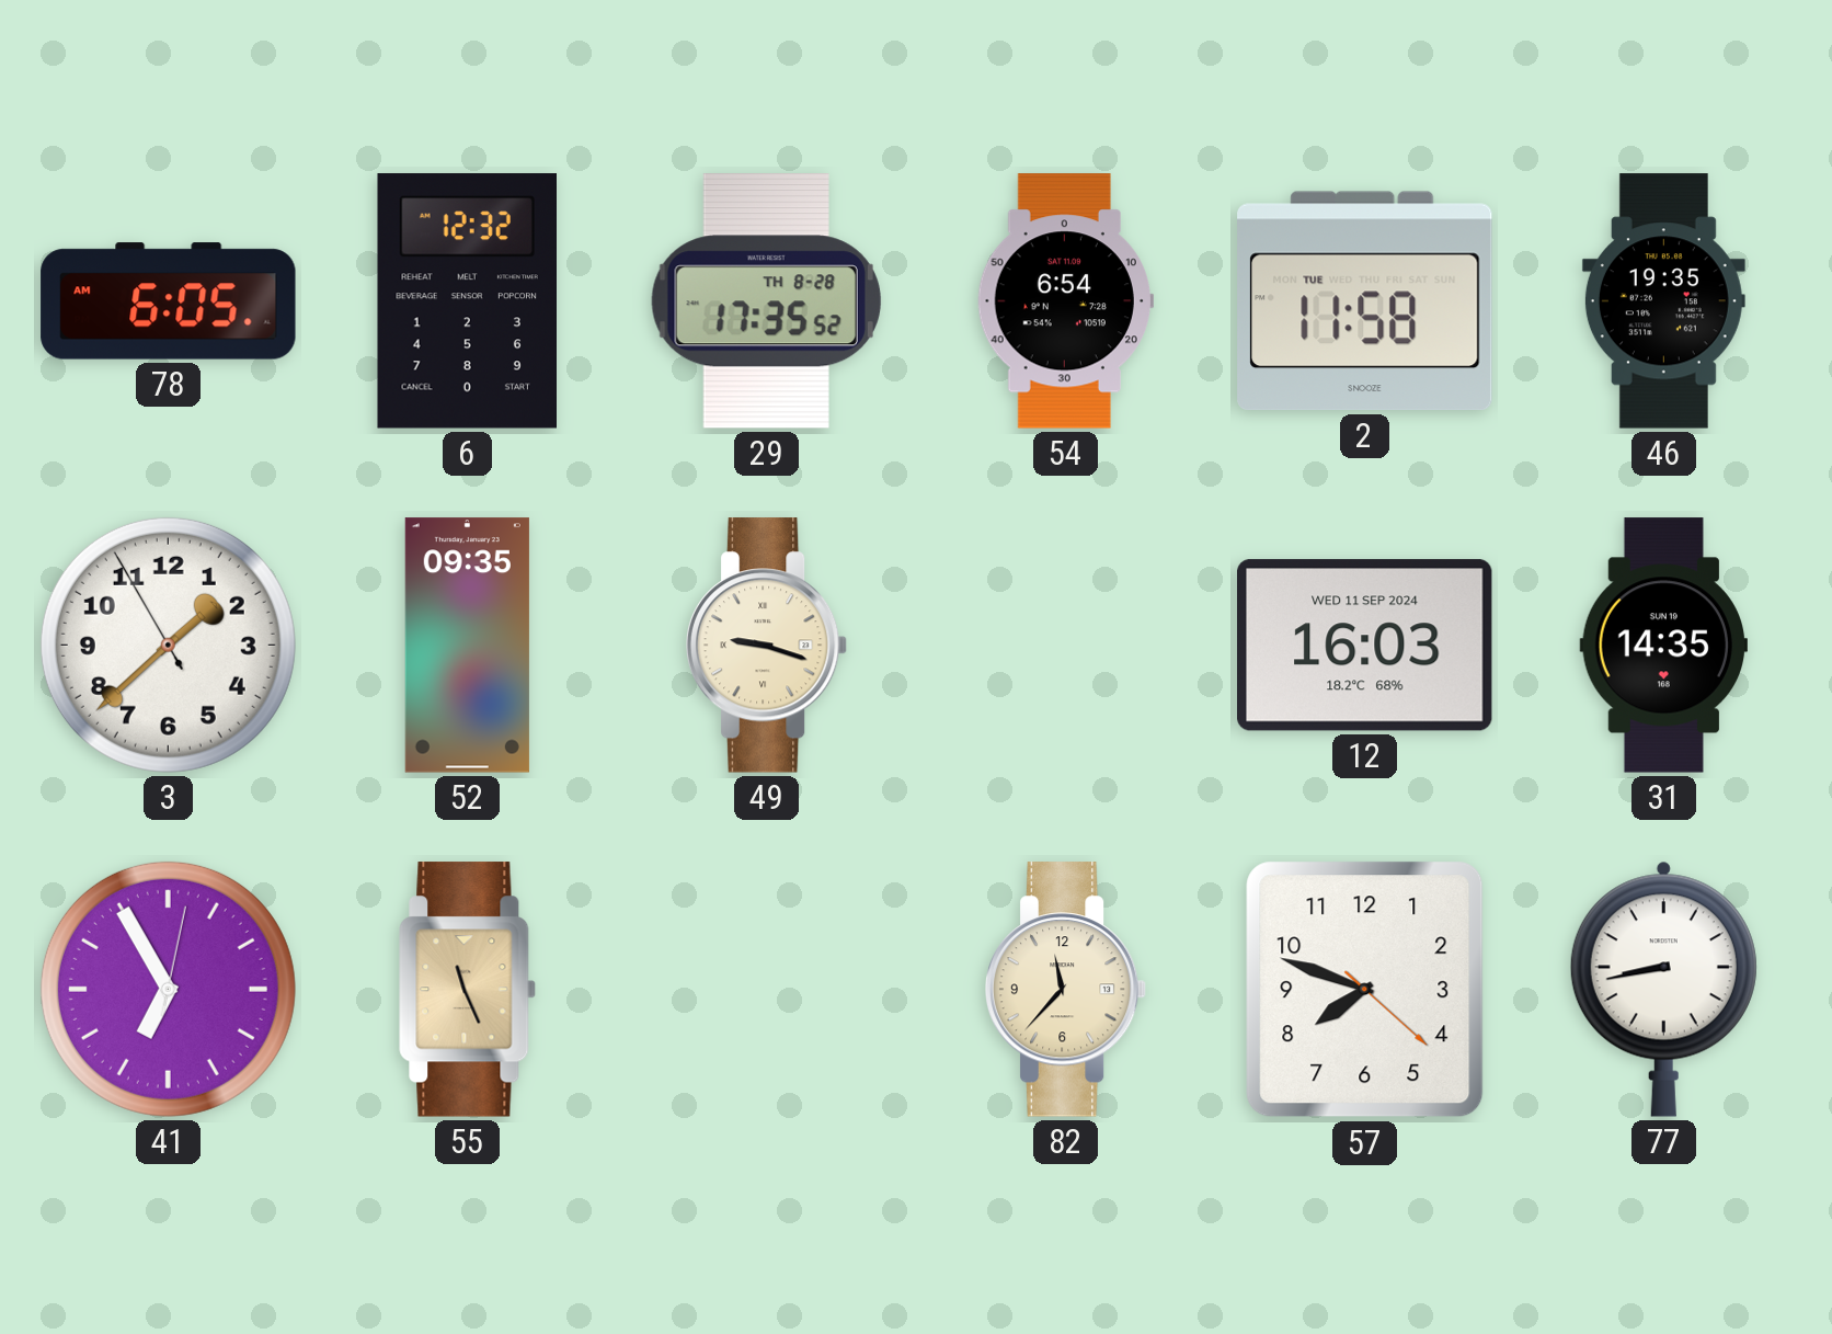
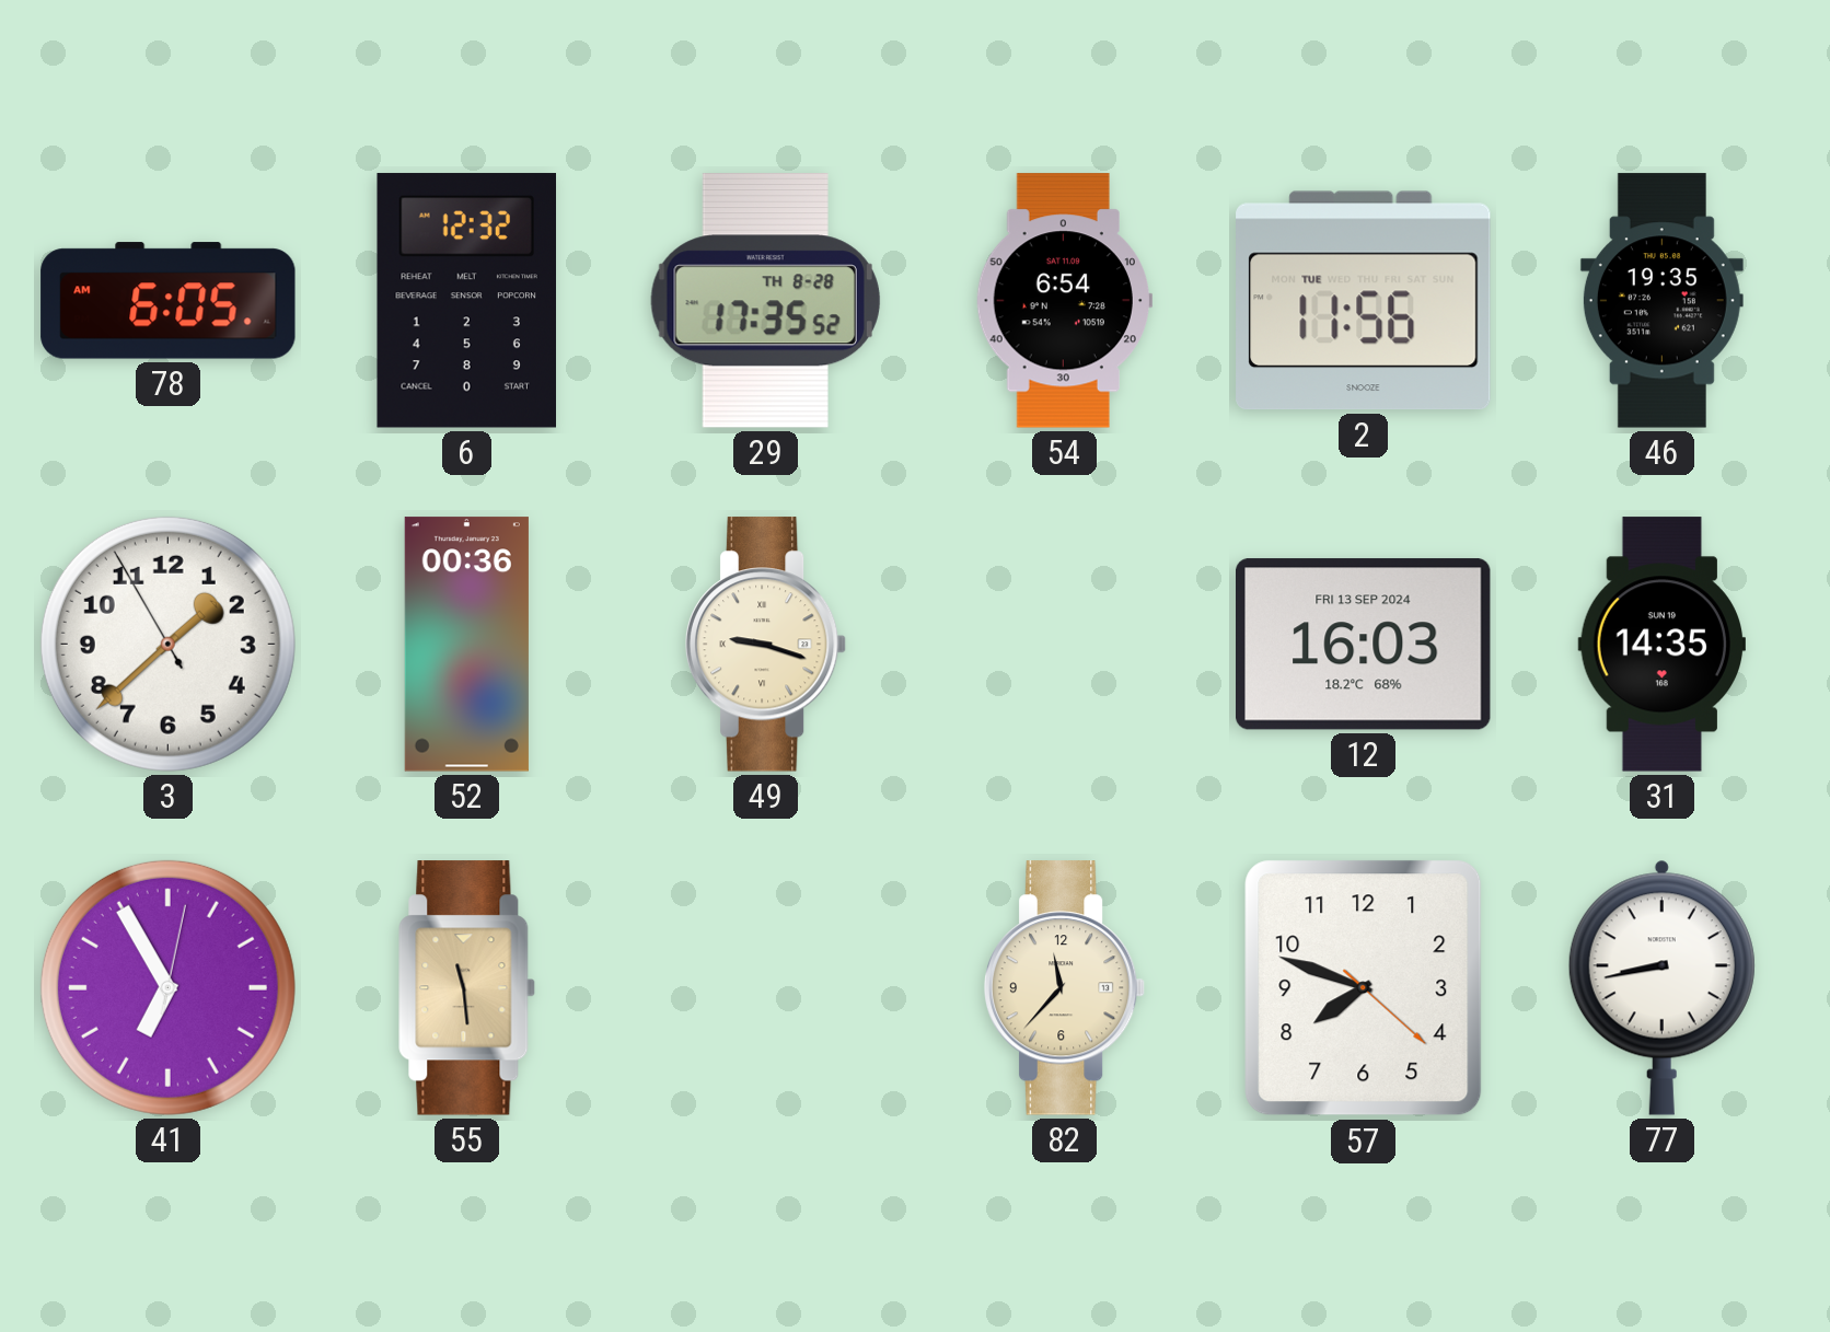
2: 11:58 -> 11:56 (1364, 301)
52: 09:35 -> 00:36 (466, 645)
12 date: WED 11 SEP 2024 -> FRI 13 SEP 2024 (1364, 645)
55: 11:26 -> 11:29 (467, 988)
